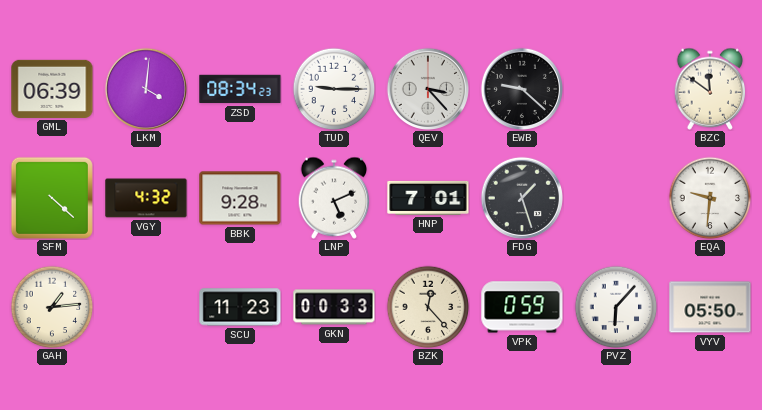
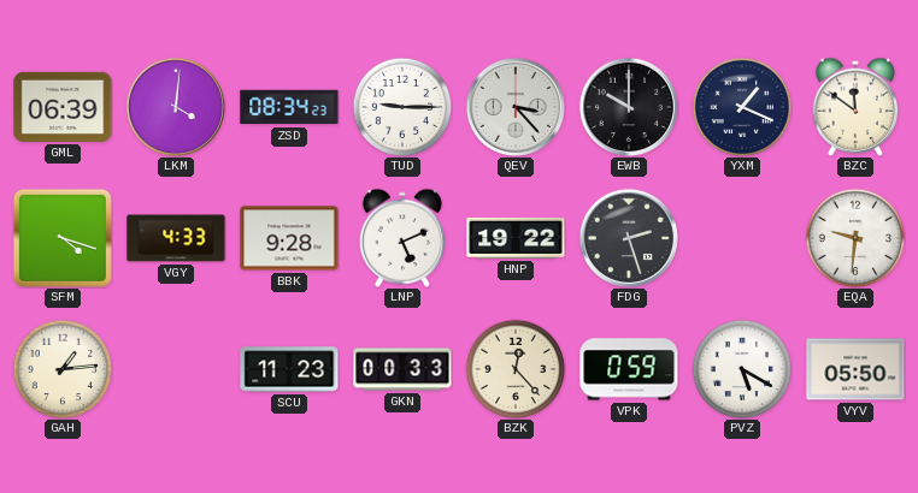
EWB: 9:22 -> 10:00 (629, 107)
YXM: none -> 1:19 (742, 107)
SFM: 4:22 -> 4:18 (63, 238)
VGY: 4:32 -> 4:33 (176, 238)
HNP: 7:01 -> 19:22 (516, 238)
FDG: 1:27 -> 2:27 (629, 238)
PVZ: 6:07 -> 5:20 (742, 369)
